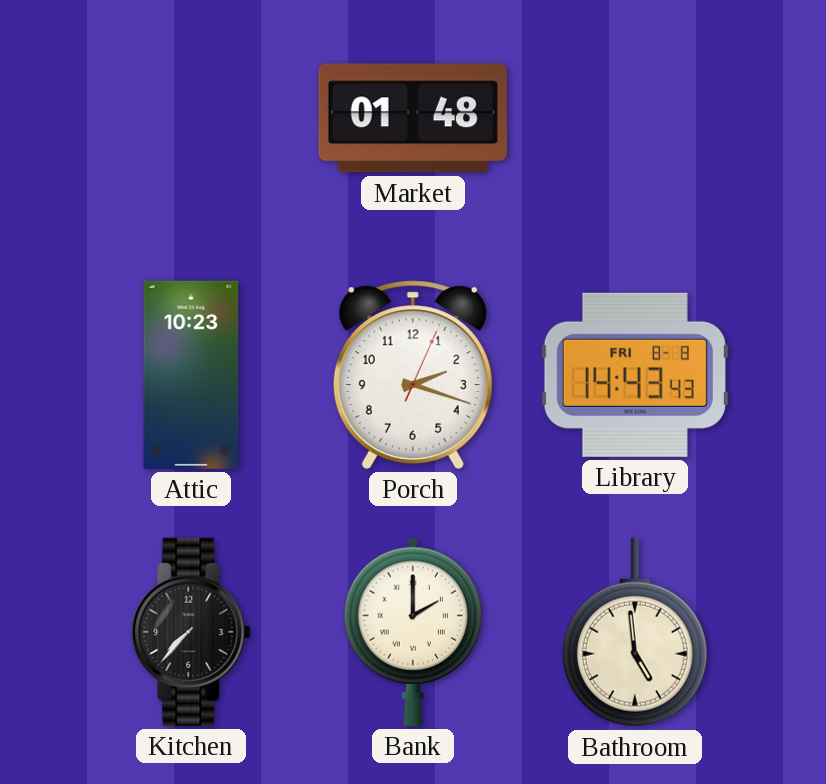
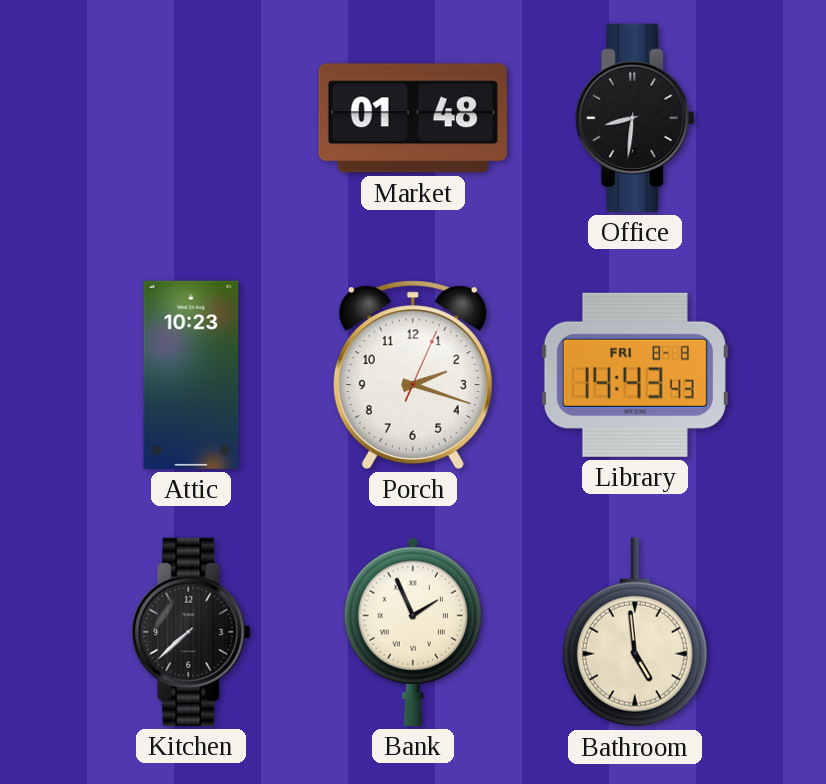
Office: none -> 8:31 (635, 118)
Kitchen: 7:37 -> 7:38 (191, 632)
Bank: 2:00 -> 1:56 (413, 632)
